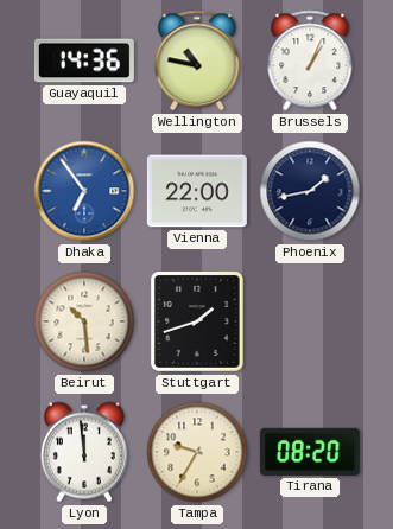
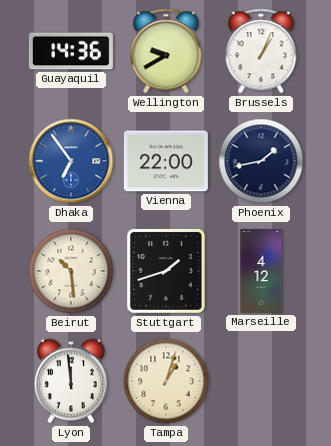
Wellington: 10:47 -> 9:40 (166, 51)
Marseille: none -> 4:12 (261, 271)
Tampa: 9:35 -> 1:03 (166, 381)
Tirana: 08:20 -> none (310, 452)
